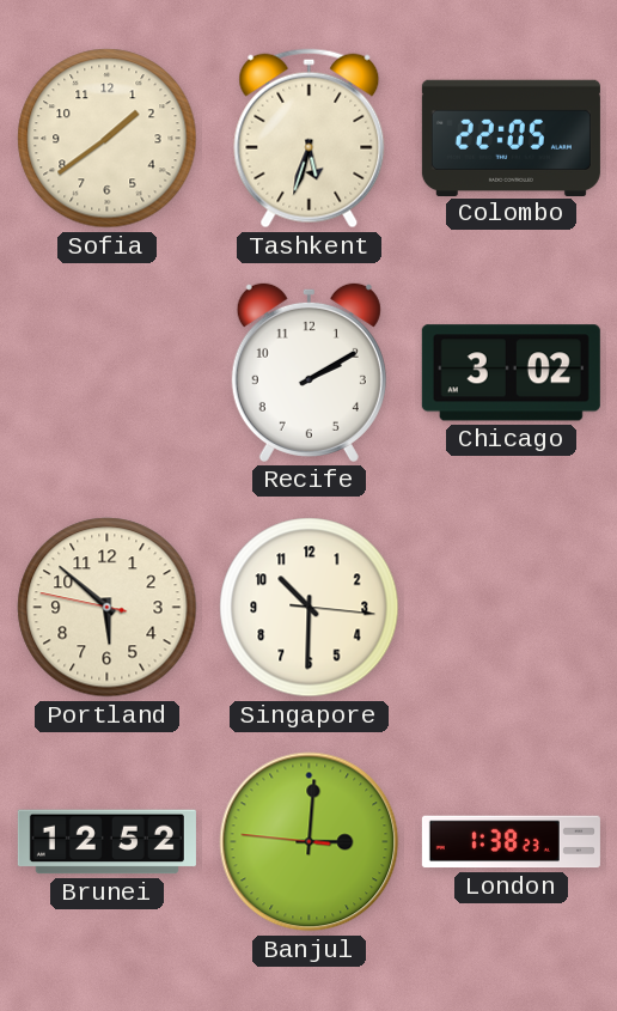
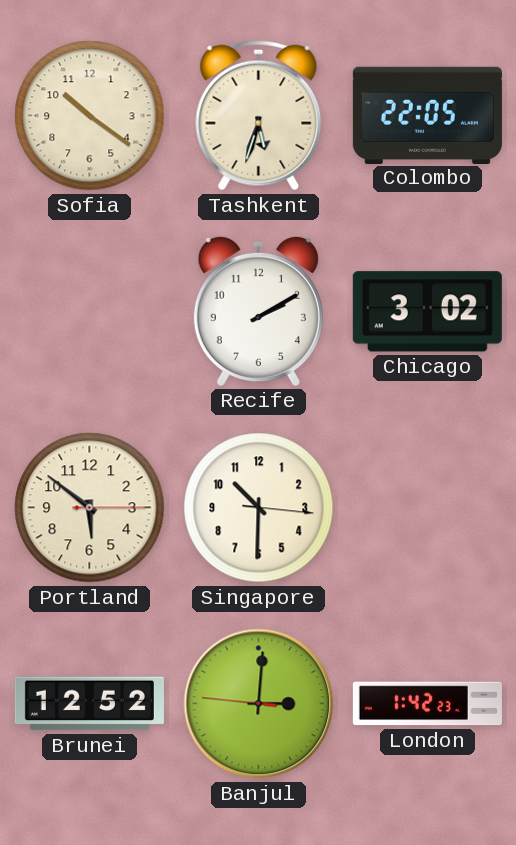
Sofia: 1:39 -> 10:21 (90, 116)
Portland: 5:51:47 -> 5:51:15 (90, 508)
London: 1:38 -> 1:42 (427, 704)
